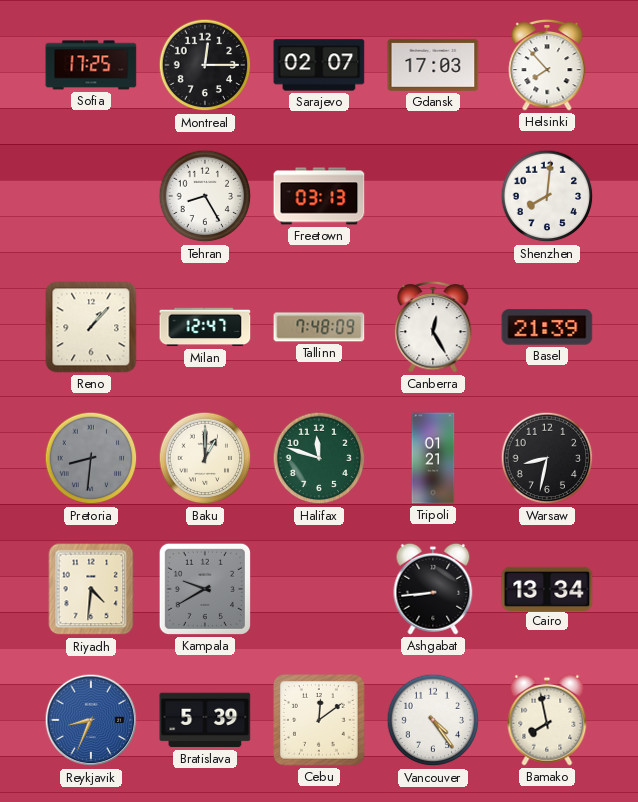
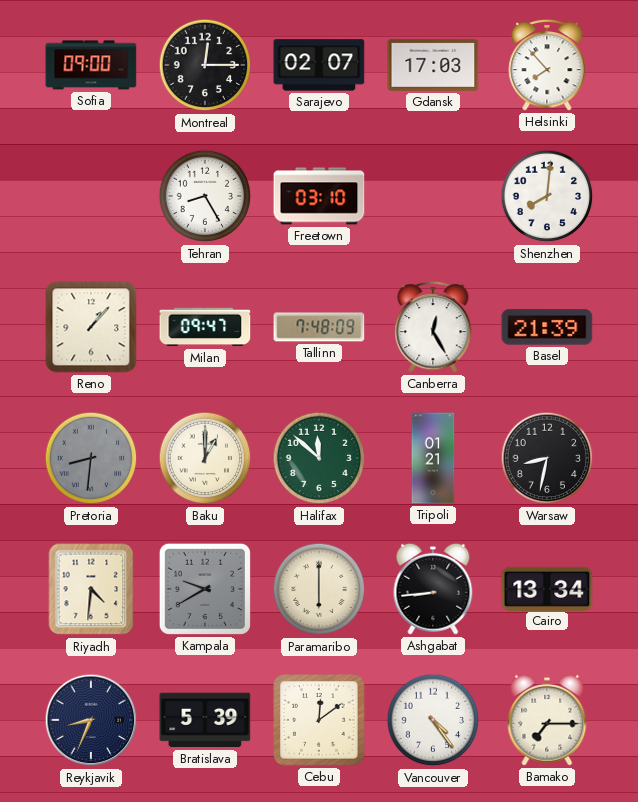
Sofia: 17:25 -> 09:00 (91, 65)
Freetown: 03:13 -> 03:10 (319, 196)
Milan: 12:47 -> 09:47 (205, 327)
Halifax: 11:48 -> 11:52 (319, 458)
Paramaribo: none -> 6:00 (319, 589)
Reykjavik dial: blue -> navy (91, 720)
Bamako: 7:58 -> 7:15 (547, 720)
